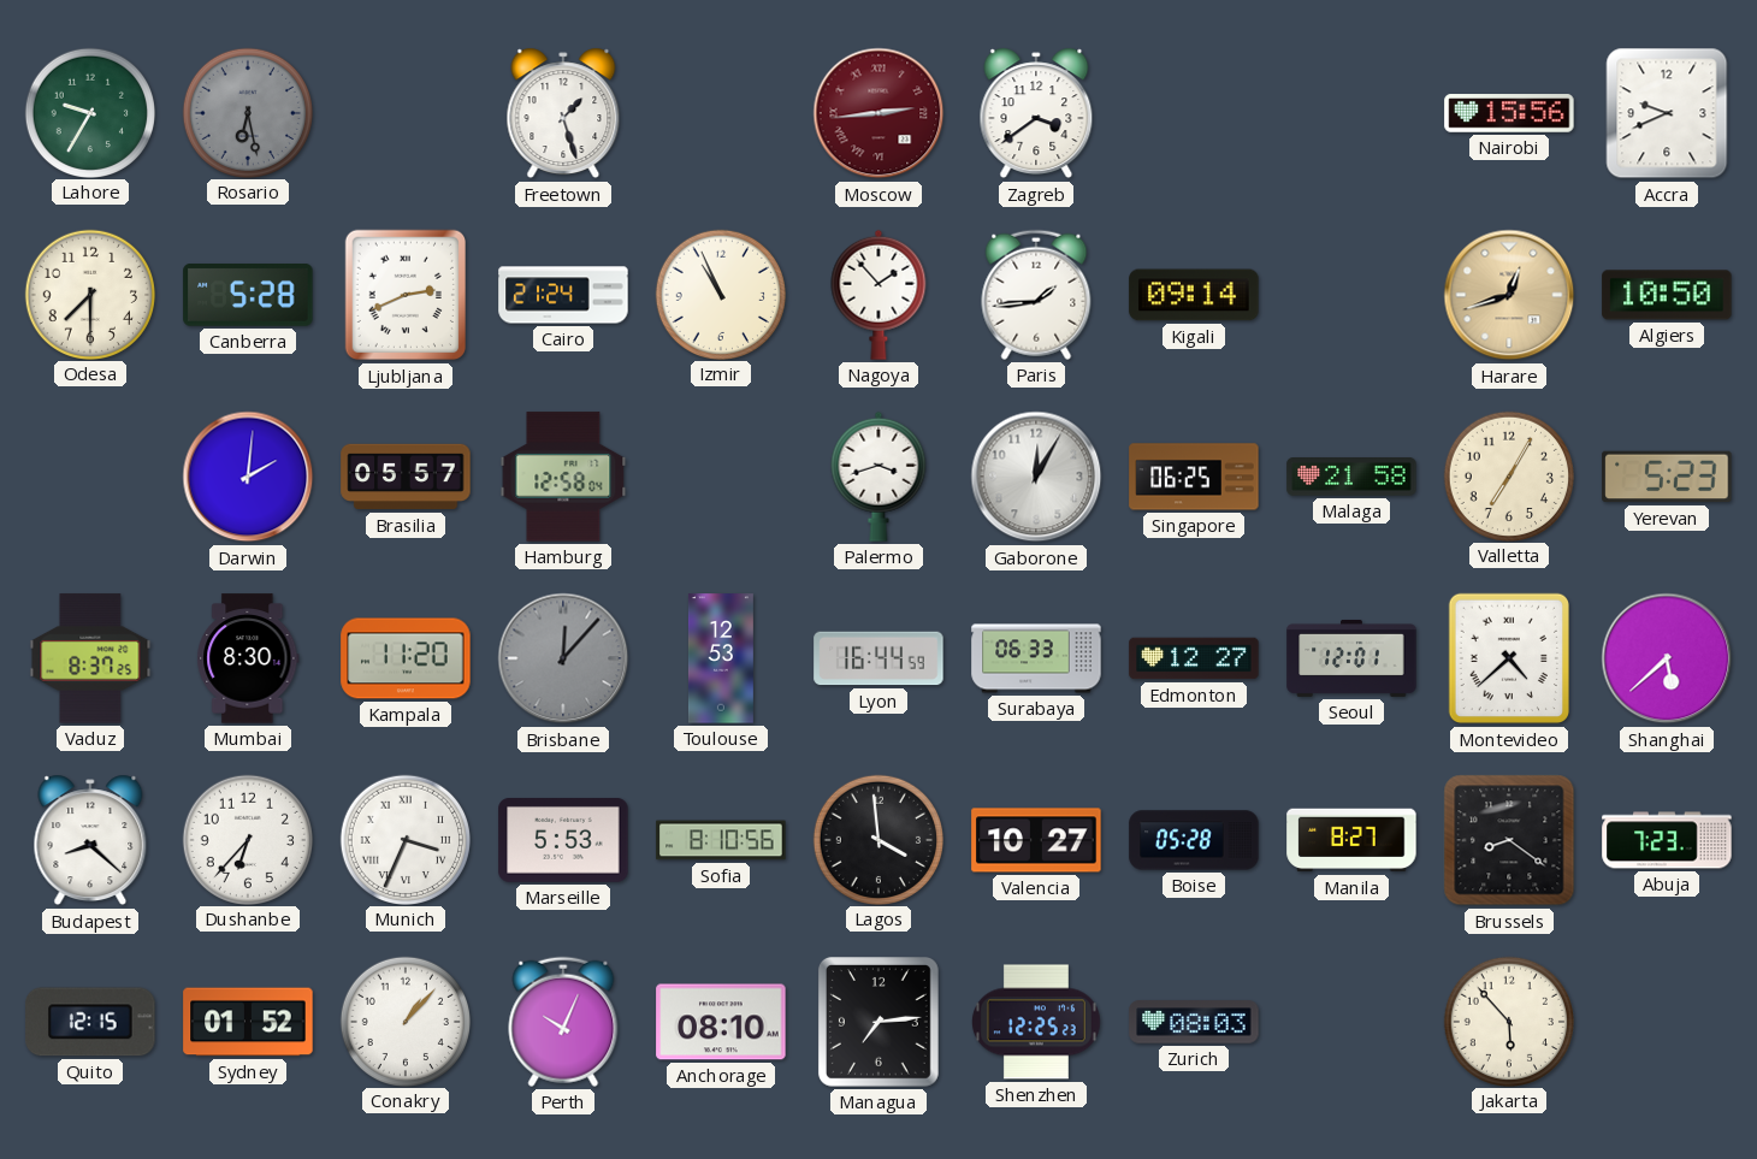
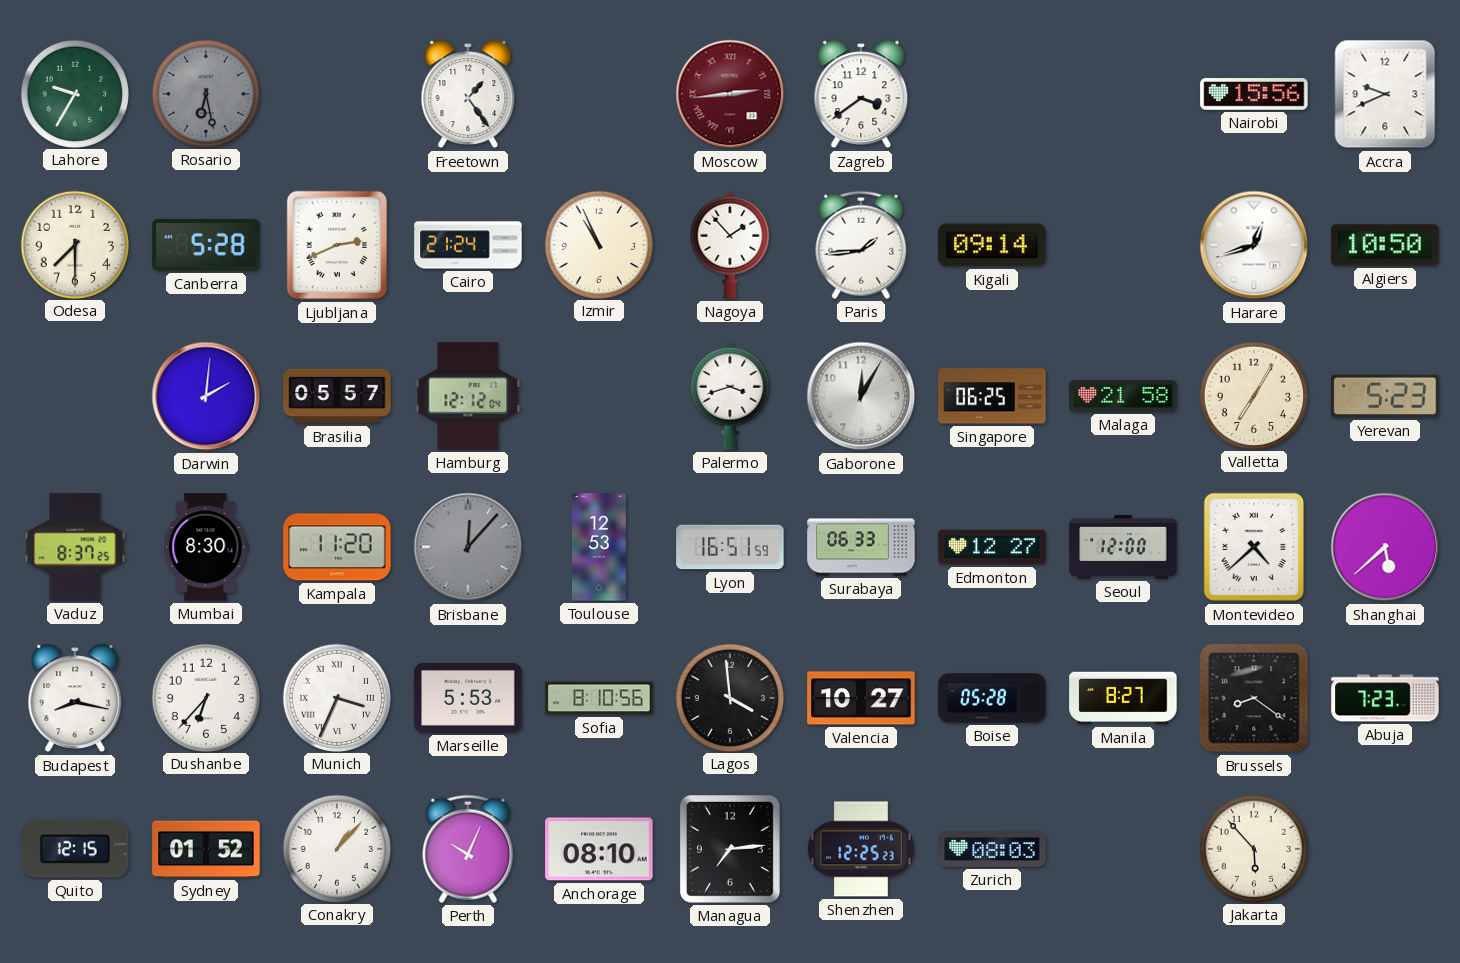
Freetown: 1:27 -> 1:24 (468, 94)
Harare dial: champagne -> white (1254, 245)
Hamburg: 12:58 -> 12:12 (468, 396)
Lyon: 16:44 -> 16:51 (730, 547)
Seoul: 12:01 -> 12:00 (1123, 547)
Budapest: 8:22 -> 8:17 (75, 698)
